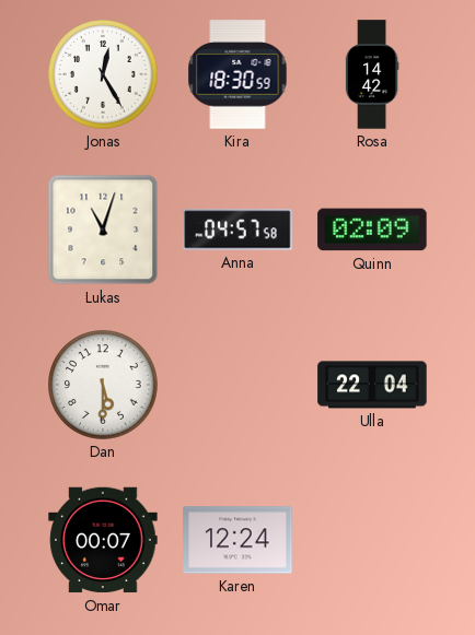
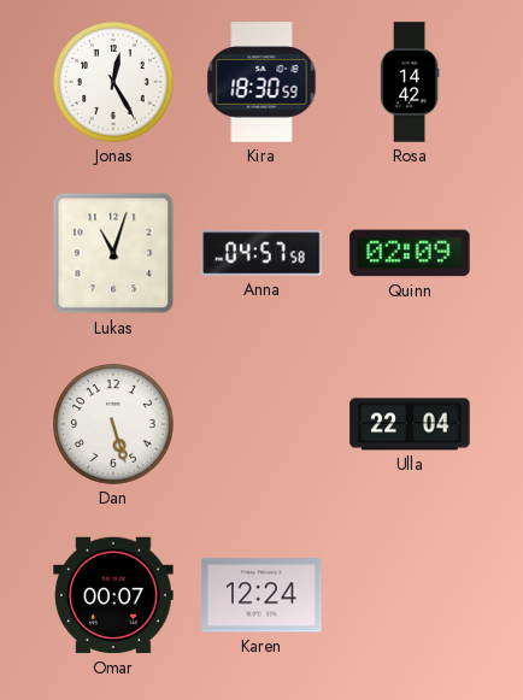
Dan: 5:30 -> 5:27 (114, 425)
